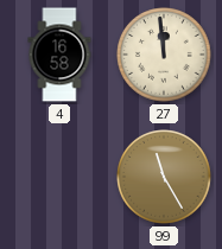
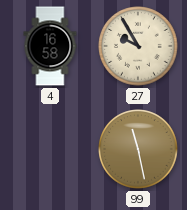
27: 11:59 -> 9:55 (138, 46)
99: 11:25 -> 11:28 (138, 149)
